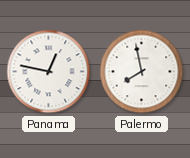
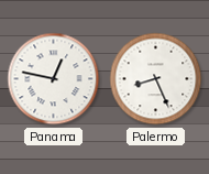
Palermo: 7:58 -> 8:26 (156, 79)
